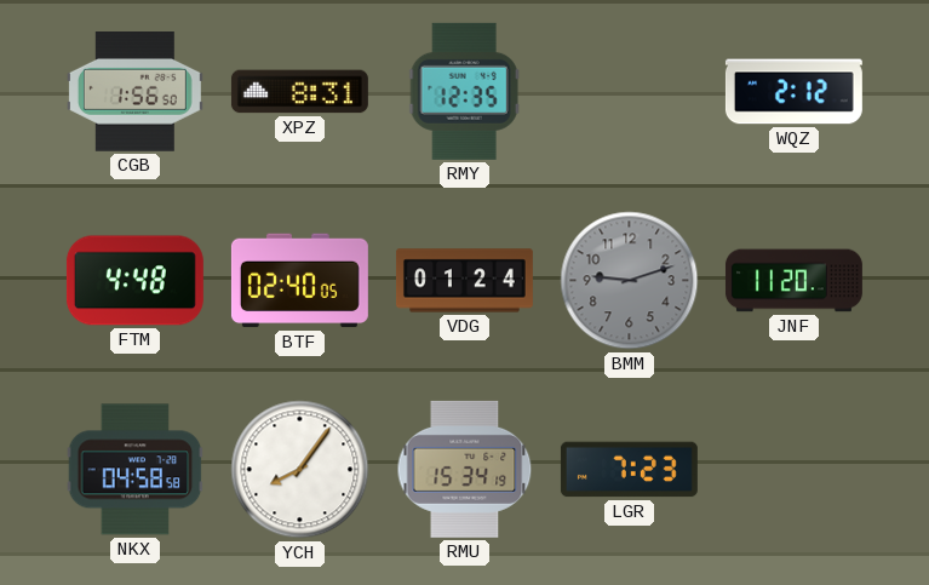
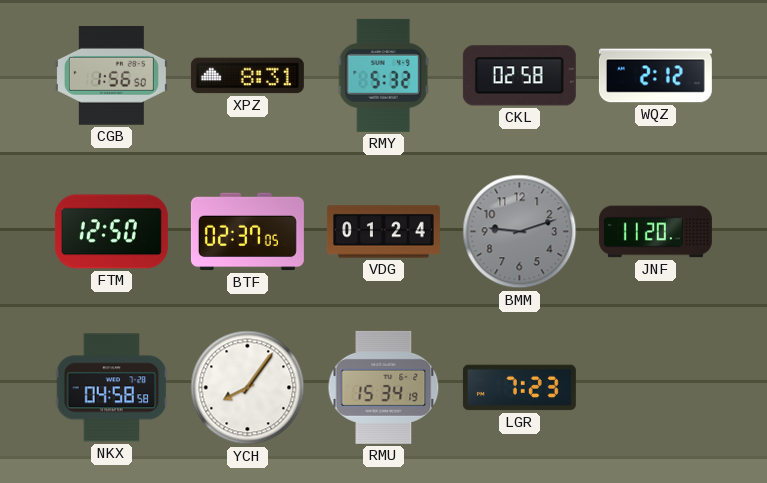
RMY: 12:35 -> 5:32 (383, 75)
CKL: none -> 02:58 (519, 76)
FTM: 4:48 -> 12:50 (111, 232)
BTF: 02:40 -> 02:37 (247, 232)
